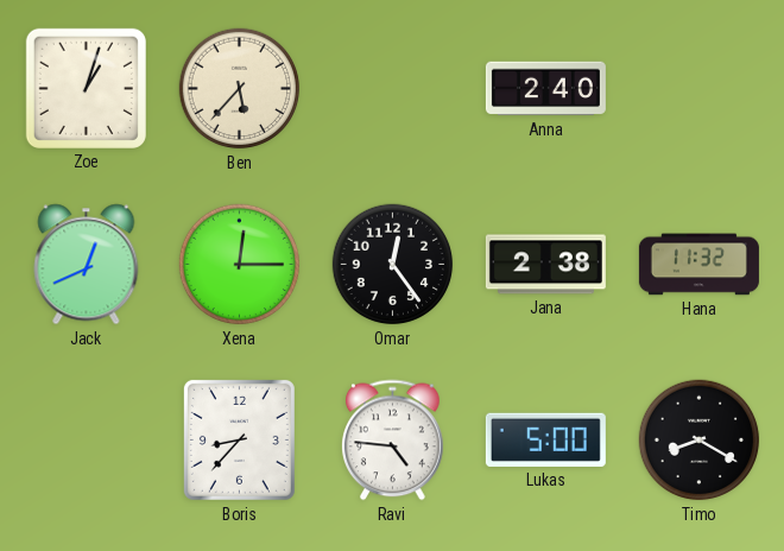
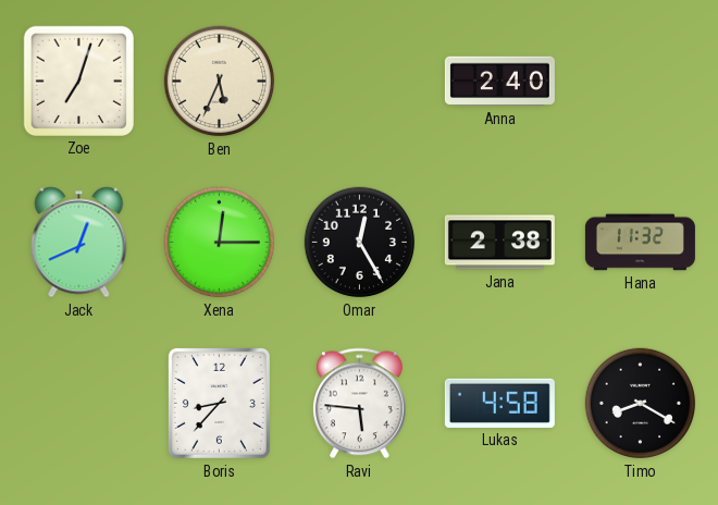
Zoe: 1:03 -> 7:03 (78, 81)
Ben: 5:37 -> 5:34 (220, 82)
Omar: 12:24 -> 12:25 (360, 243)
Ravi: 4:46 -> 5:46 (360, 404)
Lukas: 5:00 -> 4:58 (499, 403)
